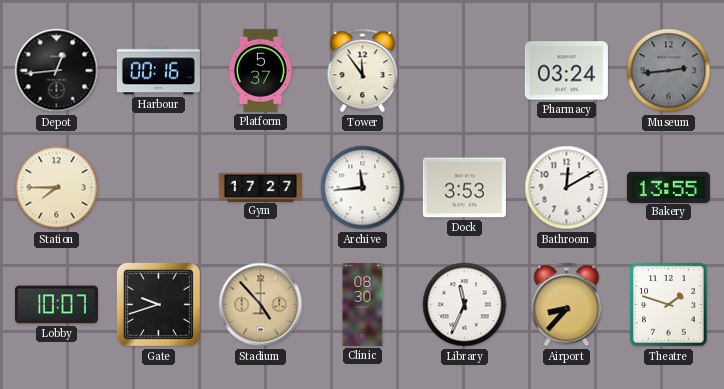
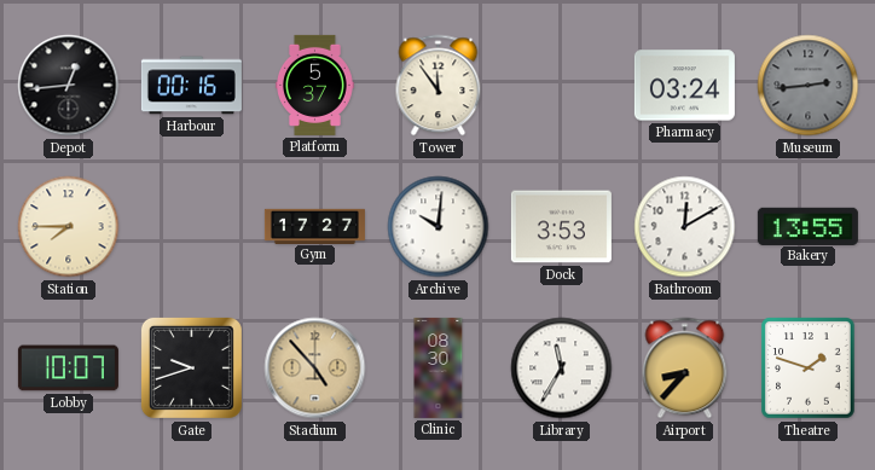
Archive: 11:44 -> 10:01 (439, 227)
Library: 11:34 -> 11:35 (562, 369)
